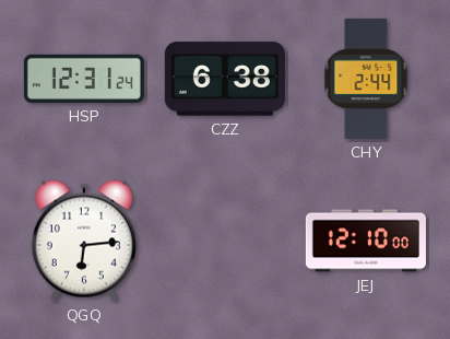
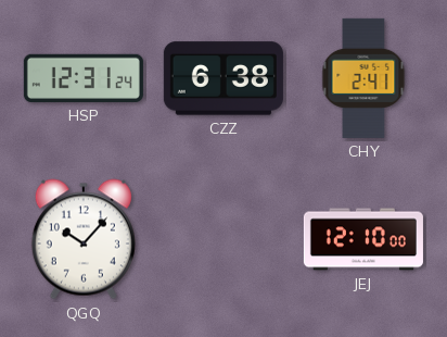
CHY: 2:44 -> 2:41 (363, 78)
QGQ: 6:14 -> 10:07 (84, 239)
